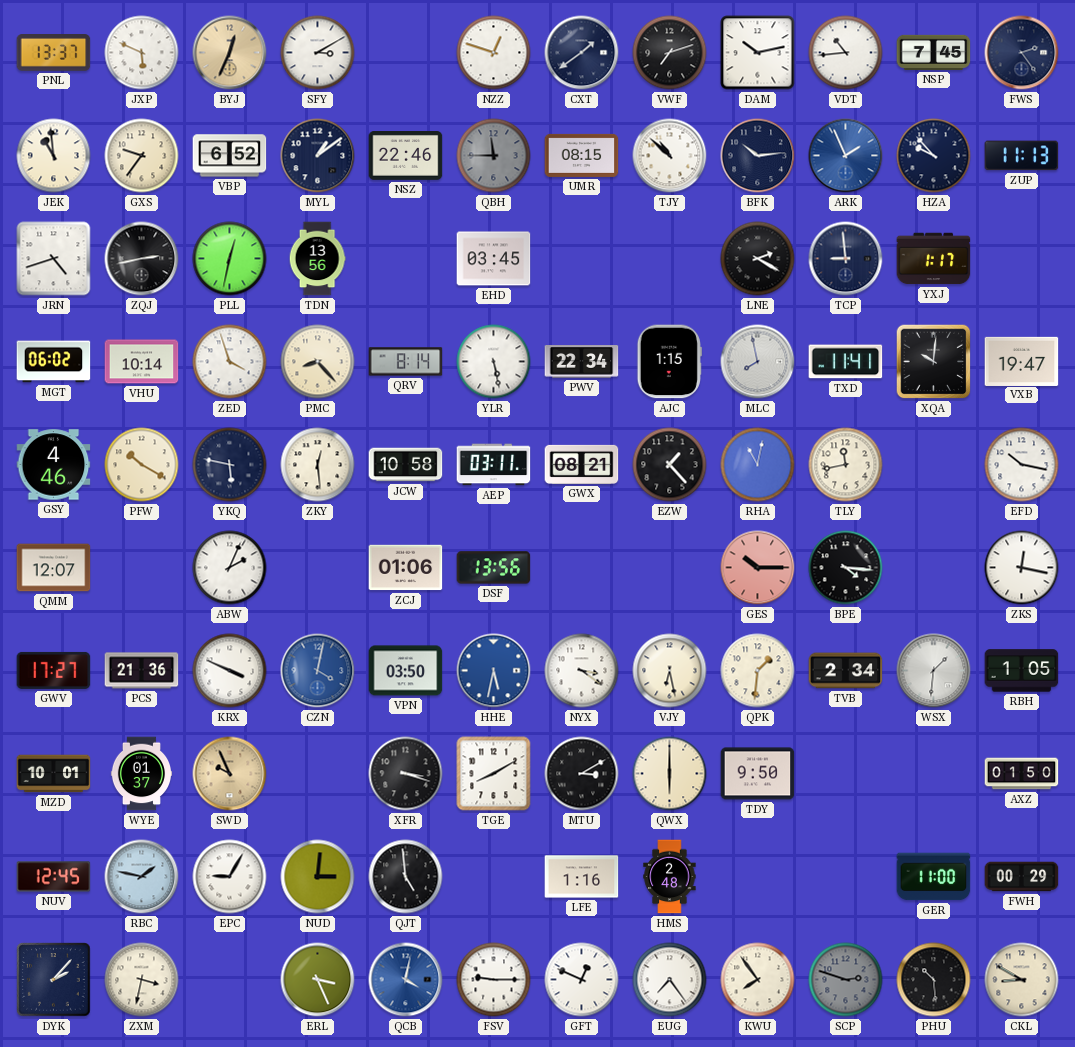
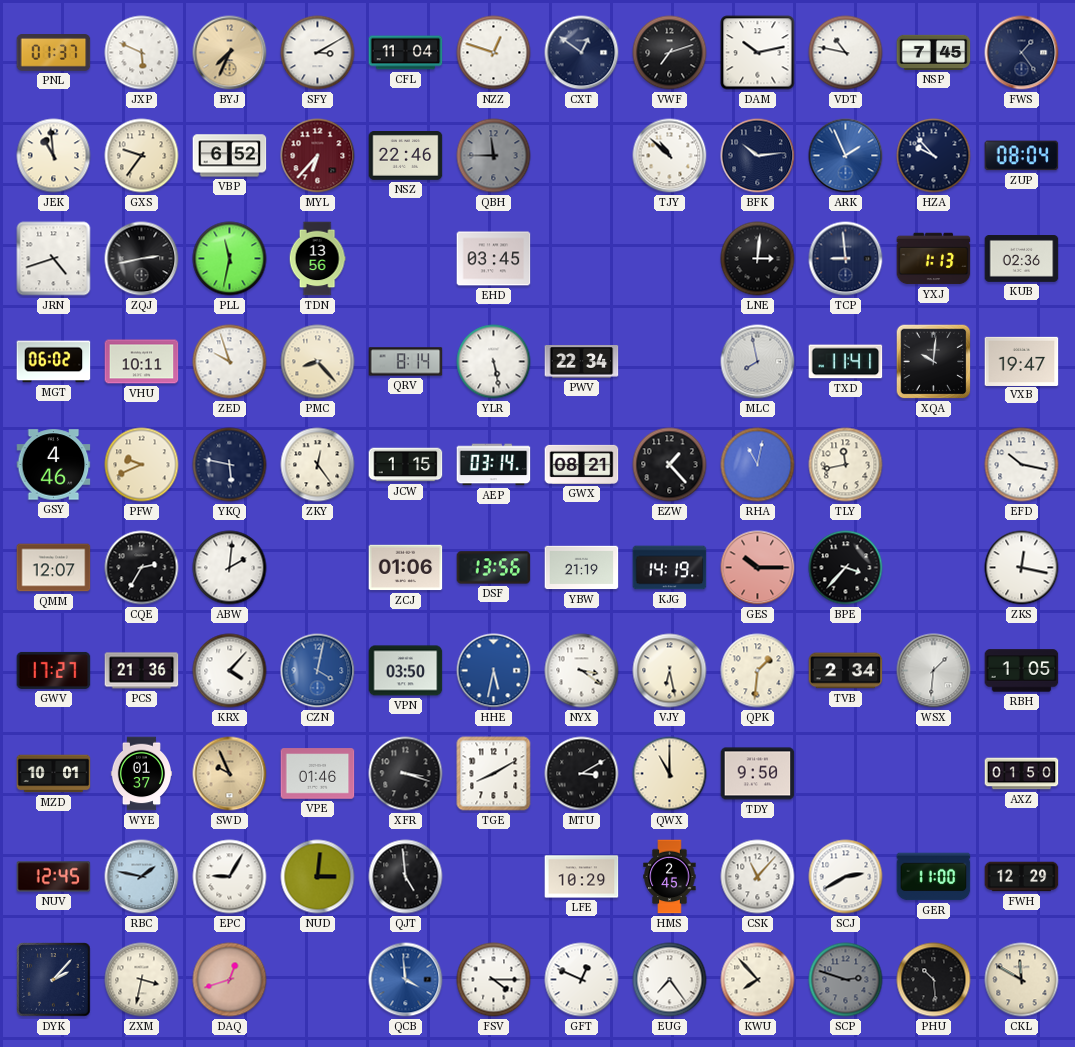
PNL: 13:37 -> 01:37 (54, 53)
BYJ: 12:34 -> 7:34 (230, 53)
CFL: none -> 11:04 (406, 53)
CXT: 1:39 -> 12:51 (582, 53)
VDT: 10:44 -> 10:47 (846, 53)
FWS: 2:24 -> 1:24 (1022, 53)
MYL: 1:09 -> 6:37 (318, 156)
MYL dial: navy -> burgundy (318, 156)
UMR: 08:15 -> none (582, 155)
ZUP: 11:13 -> 08:04 (1022, 156)
PLL: 12:32 -> 11:32 (230, 259)
LNE: 2:20 -> 3:01 (758, 259)
YXJ: 1:17 -> 1:13 (934, 259)
KUB: none -> 02:36 (1022, 259)
VHU: 10:14 -> 10:11 (142, 362)
ZED: 3:57 -> 9:57 (230, 362)
AJC: 1:15 -> none (669, 362)
PFW: 10:20 -> 9:41 (142, 465)
ZKY: 12:29 -> 12:24 (318, 465)
JCW: 10:58 -> 1:15 (406, 465)
AEP: 03:11 -> 03:14 (494, 465)
CQE: none -> 2:35 (142, 568)
ABW: 2:04 -> 2:01 (230, 568)
YBW: none -> 21:19 (582, 568)
KJG: none -> 14:19 (670, 568)
BPE: 4:16 -> 3:37 (846, 568)
KRX: 3:49 -> 4:07 (230, 671)
VPE: none -> 01:46 (318, 774)
QWX: 6:00 -> 11:00 (670, 774)
LFE: 1:16 -> 10:29 (582, 877)
HMS: 2:48 -> 2:45 (670, 877)
CSK: none -> 11:07 (758, 877)
SCJ: none -> 2:40 (846, 877)
FWH: 00:29 -> 12:29 (1022, 877)
DAQ: none -> 12:42 (230, 980)
ERL: 3:26 -> none (318, 980)
QCB: 4:02 -> 3:59 (406, 980)
FSV: 9:15 -> 4:15 (494, 980)
KWU: 7:54 -> 7:53 (758, 980)
CKL: 8:50 -> 11:50 (1022, 980)
